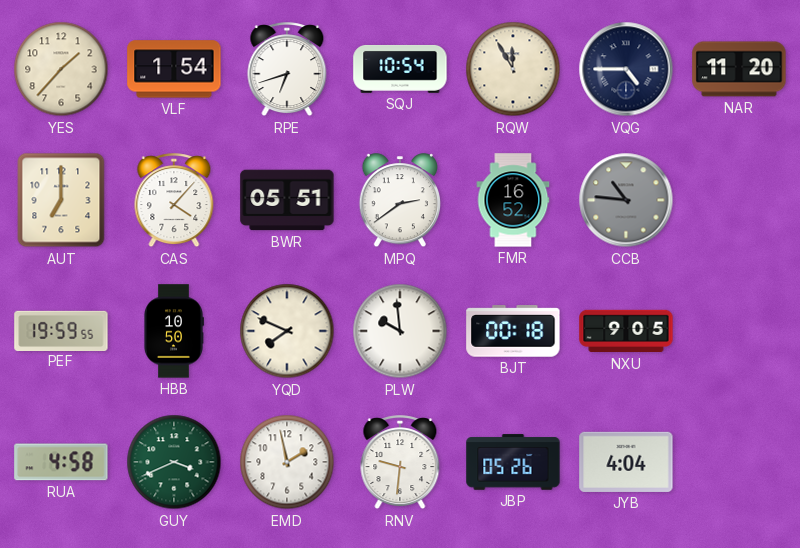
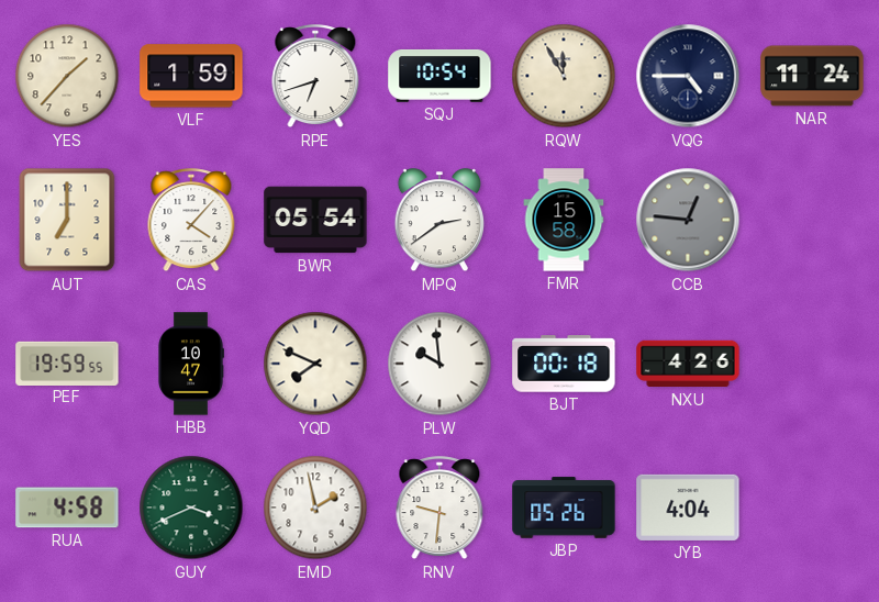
VLF: 1:54 -> 1:59 (191, 76)
NAR: 11:20 -> 11:24 (812, 76)
BWR: 05:51 -> 05:54 (315, 220)
FMR: 16:52 -> 15:58 (564, 220)
CCB: 10:46 -> 12:46 (688, 220)
HBB: 10:50 -> 10:47 (191, 364)
NXU: 9:05 -> 4:26 (688, 364)
